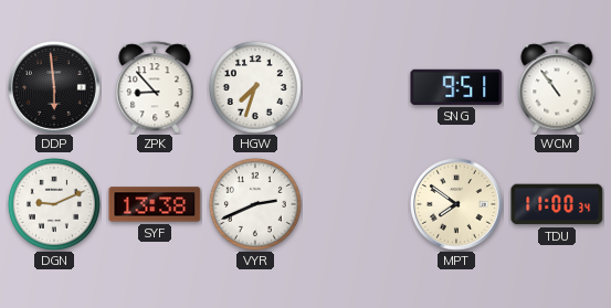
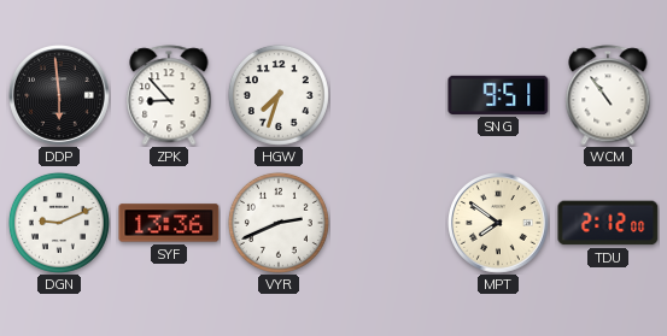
SYF: 13:38 -> 13:36 (169, 223)
TDU: 11:00 -> 2:12 (608, 223)
